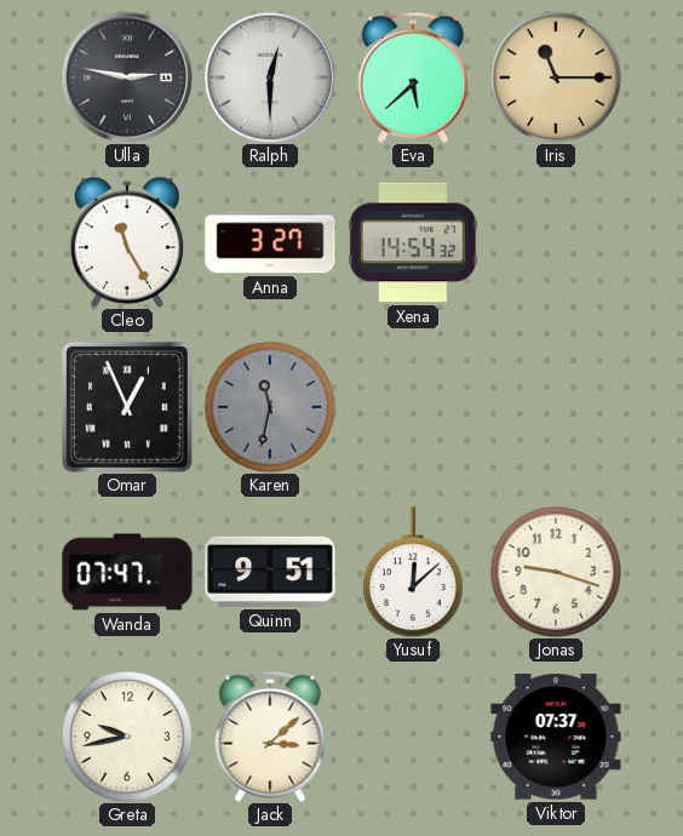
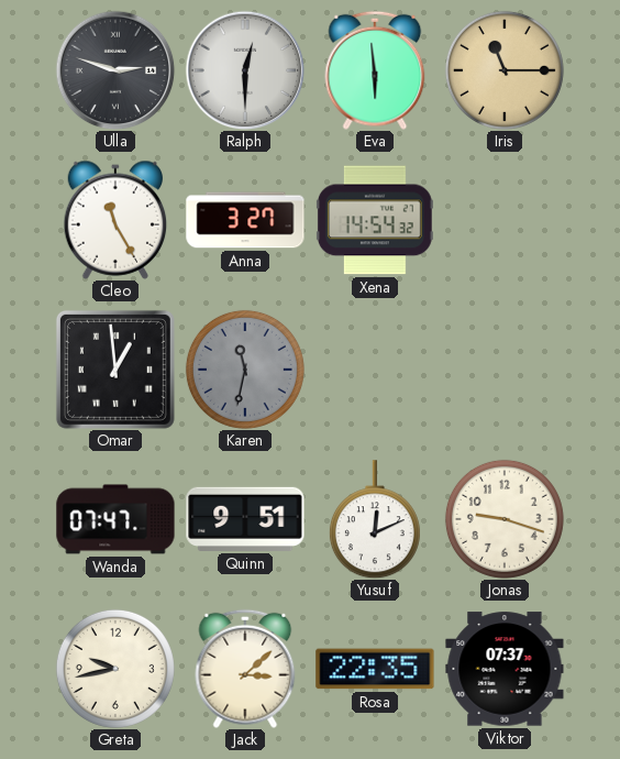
Ulla: 2:47 -> 2:48 (115, 70)
Eva: 5:38 -> 5:59 (375, 70)
Omar: 12:56 -> 12:59 (115, 370)
Yusuf: 12:08 -> 12:11 (375, 519)
Rosa: none -> 22:35 (375, 669)
